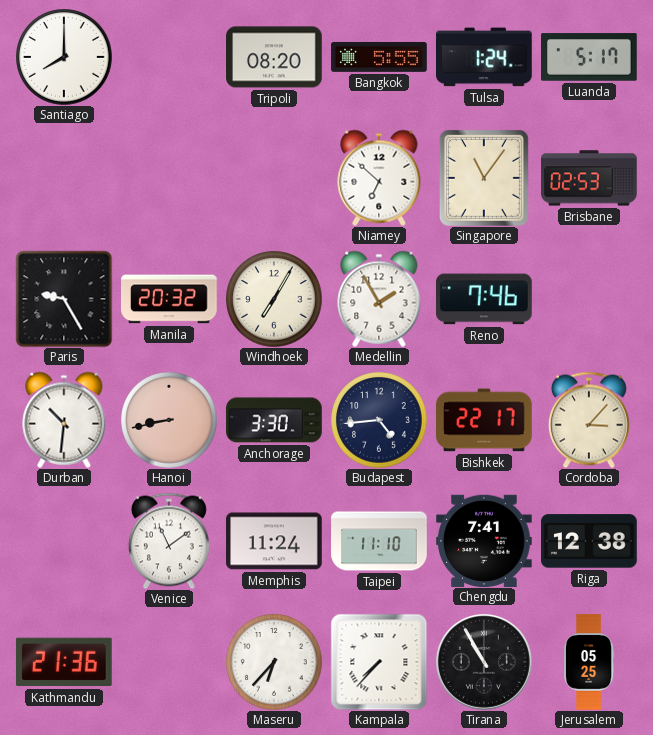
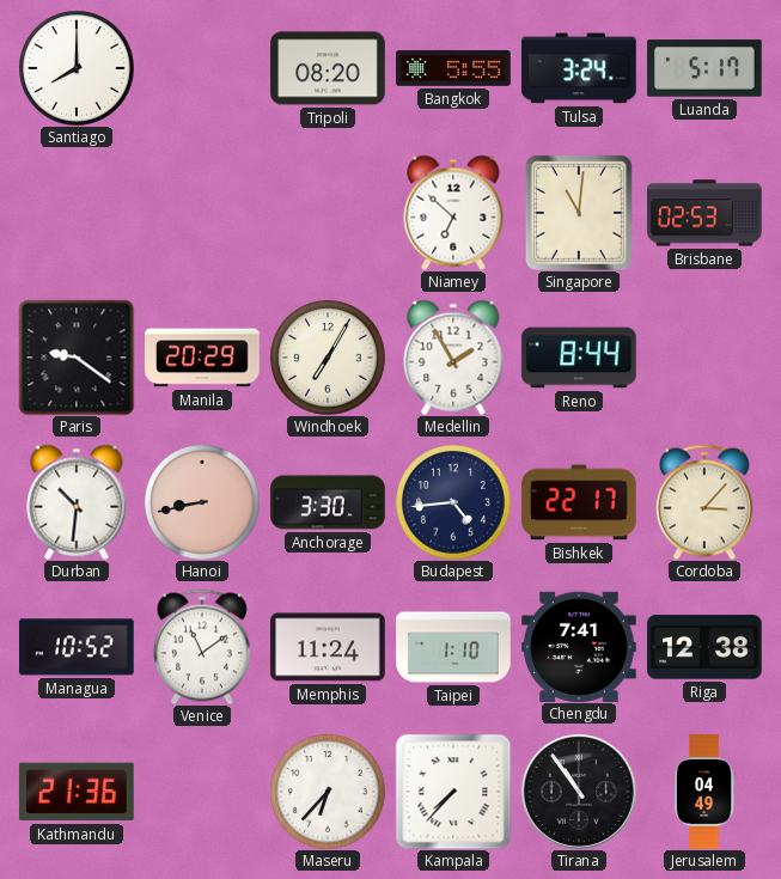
Tulsa: 1:24 -> 3:24 (580, 68)
Singapore: 11:06 -> 11:01 (579, 213)
Paris: 9:25 -> 9:21 (77, 358)
Manila: 20:32 -> 20:29 (202, 358)
Reno: 7:46 -> 8:44 (579, 358)
Managua: none -> 10:52 (78, 647)
Taipei: 11:10 -> 1:10 (453, 647)
Tirana: 10:55 -> 10:54 (579, 792)
Jerusalem: 05:25 -> 04:49 (704, 792)
